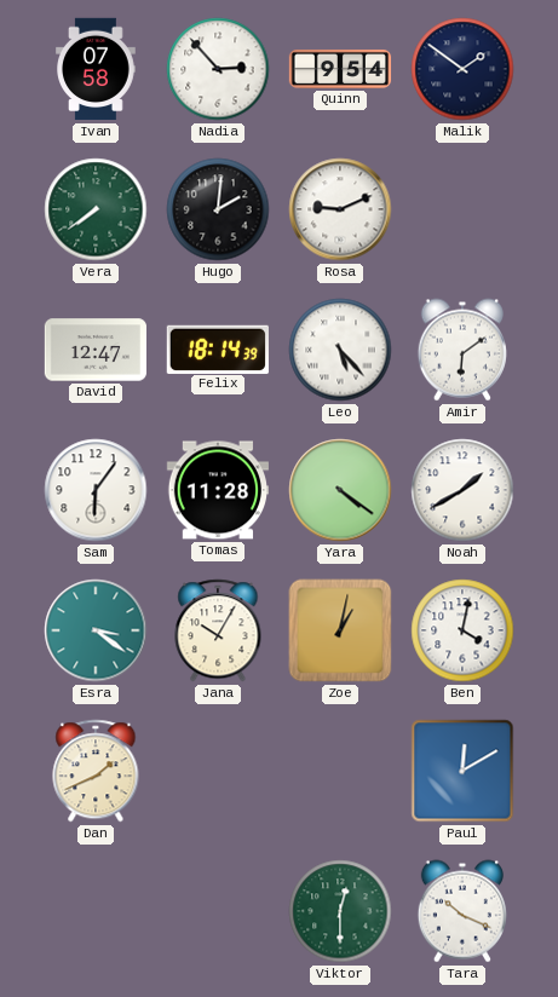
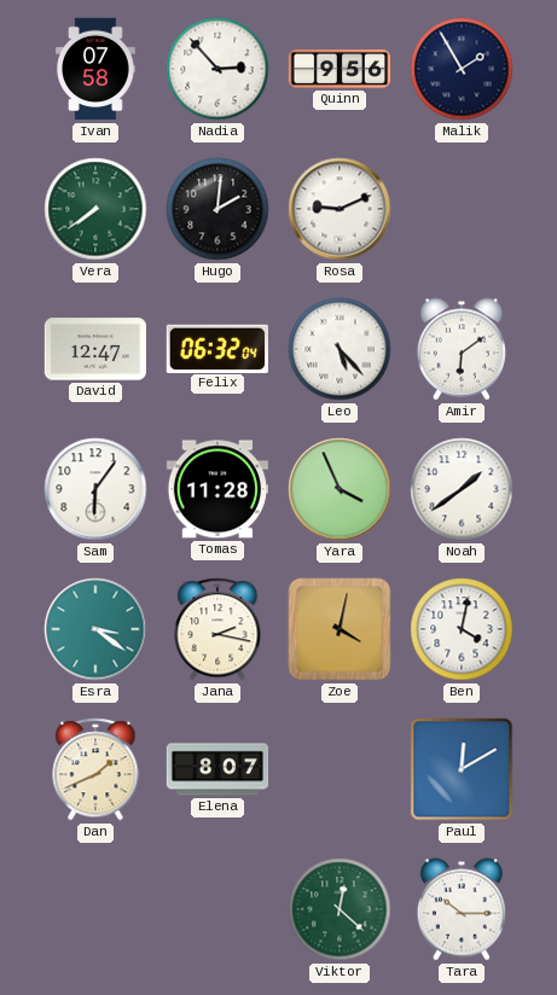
Quinn: 9:54 -> 9:56 (340, 69)
Malik: 1:51 -> 1:55 (462, 69)
Felix: 18:14 -> 06:32 (217, 348)
Yara: 4:21 -> 3:56 (340, 489)
Noah: 1:40 -> 1:39 (462, 489)
Jana: 10:05 -> 2:17 (217, 629)
Zoe: 1:02 -> 4:02 (340, 629)
Elena: none -> 8:07 (217, 769)
Viktor: 12:30 -> 12:22 (340, 909)
Tara: 10:19 -> 10:15 (462, 909)
